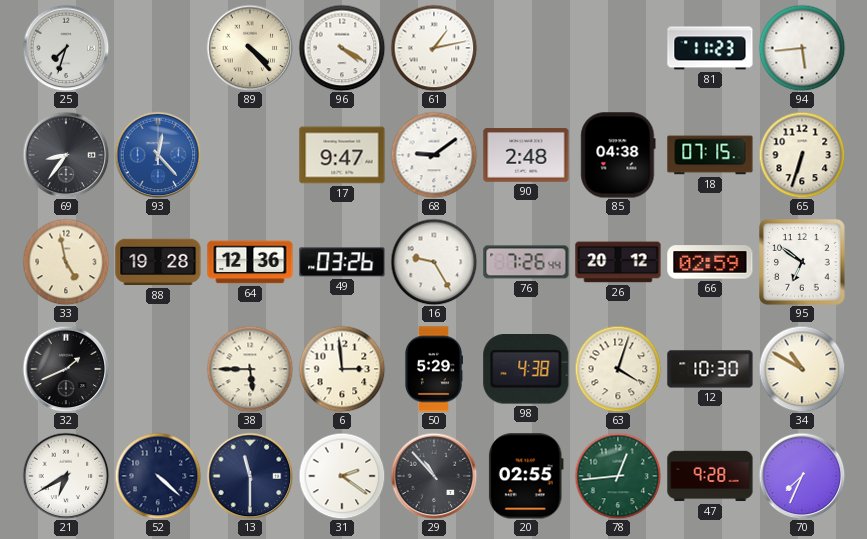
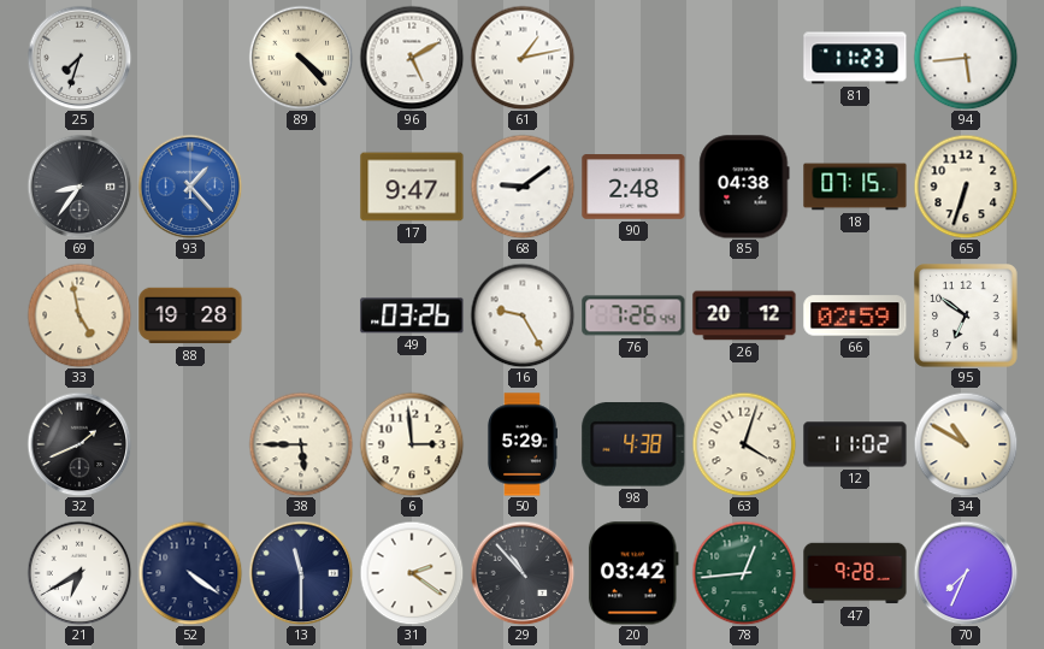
96: 4:20 -> 5:10 (412, 58)
93: 12:23 -> 1:23 (190, 187)
64: 12:36 -> none (250, 262)
12: 10:30 -> 11:02 (855, 444)
52: 4:22 -> 4:21 (190, 573)
20: 02:55 -> 03:42 (633, 573)
